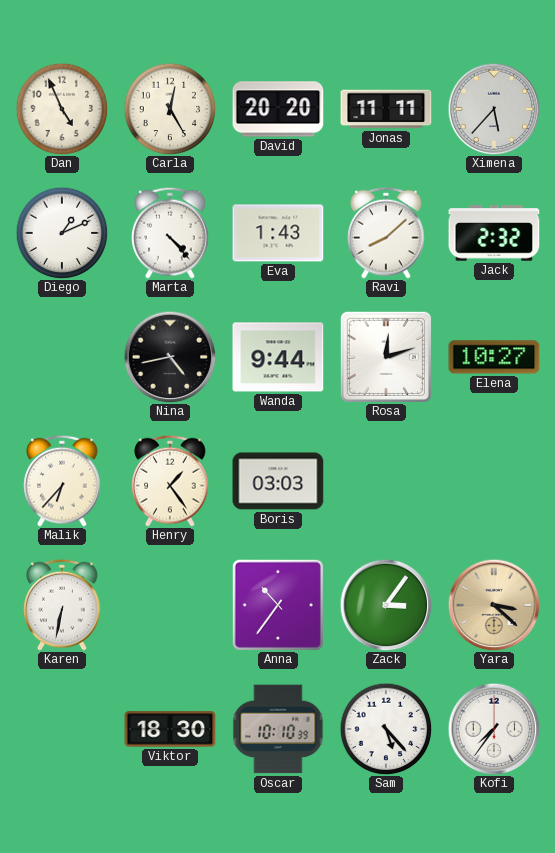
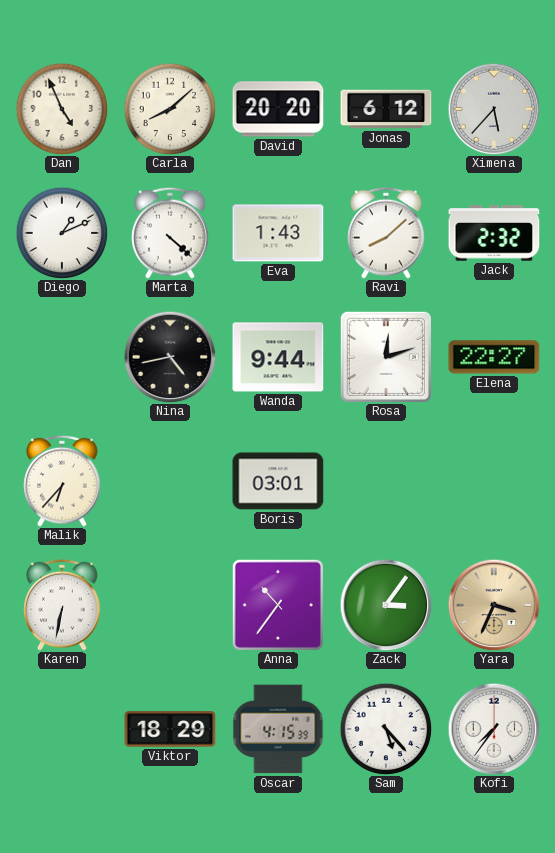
Carla: 12:25 -> 8:08 (170, 109)
Jonas: 11:11 -> 6:12 (386, 109)
Marta: 4:23 -> 4:22 (170, 233)
Elena: 10:27 -> 22:27 (494, 357)
Henry: 1:24 -> none (170, 481)
Boris: 03:03 -> 03:01 (278, 481)
Yara: 3:22 -> 3:34 (494, 605)
Viktor: 18:30 -> 18:29 (170, 729)
Oscar: 10:10 -> 4:15 (278, 729)
